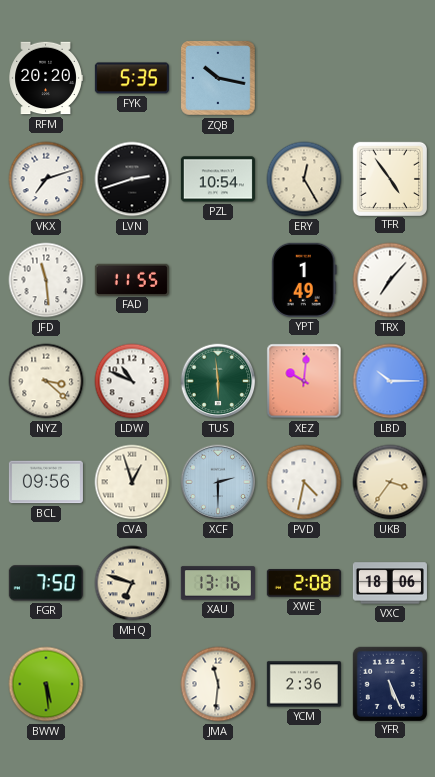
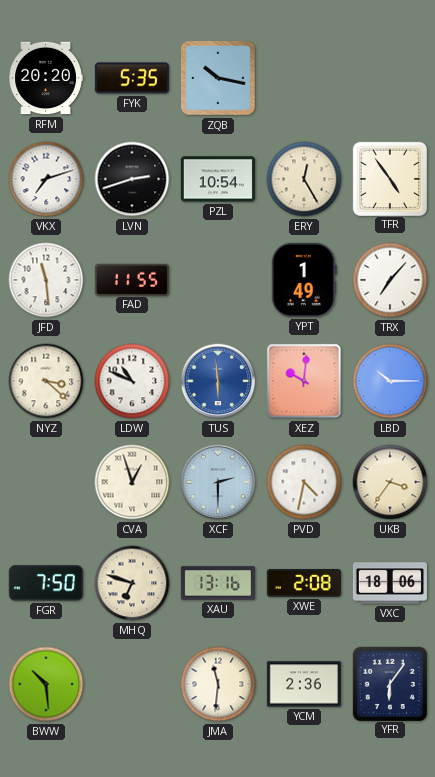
TUS dial: green -> blue (218, 381)
BCL: 09:56 -> none (46, 482)
BWW: 5:29 -> 10:29 (46, 684)
YFR: 5:26 -> 6:06 (389, 683)
